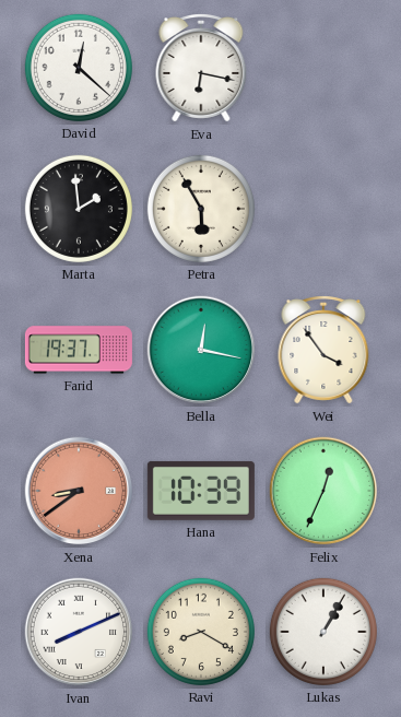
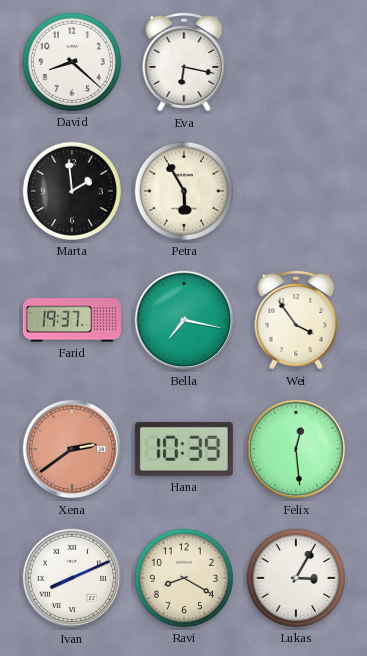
David: 12:22 -> 8:22 (72, 62)
Bella: 12:17 -> 7:17 (184, 320)
Xena: 8:39 -> 2:39 (72, 449)
Felix: 12:34 -> 12:29 (296, 449)
Lukas: 1:05 -> 3:05 (296, 578)
